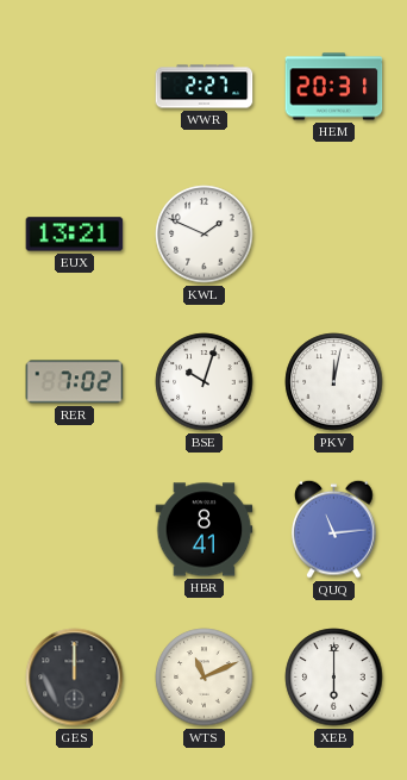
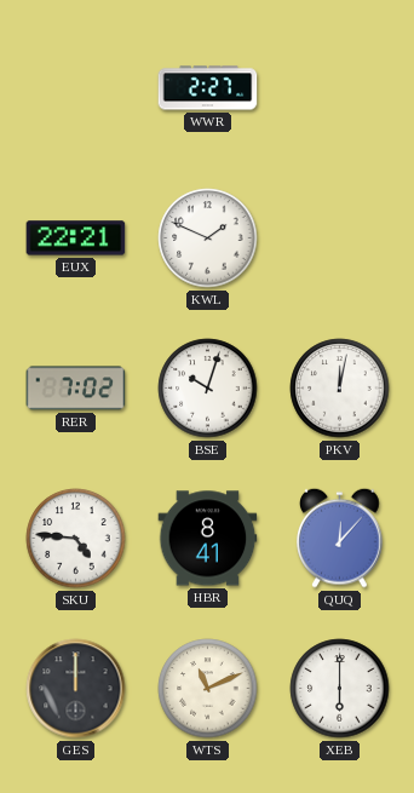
HEM: 20:31 -> none (334, 87)
EUX: 13:21 -> 22:21 (76, 239)
SKU: none -> 4:46 (76, 539)
QUQ: 11:14 -> 12:07 (340, 538)
